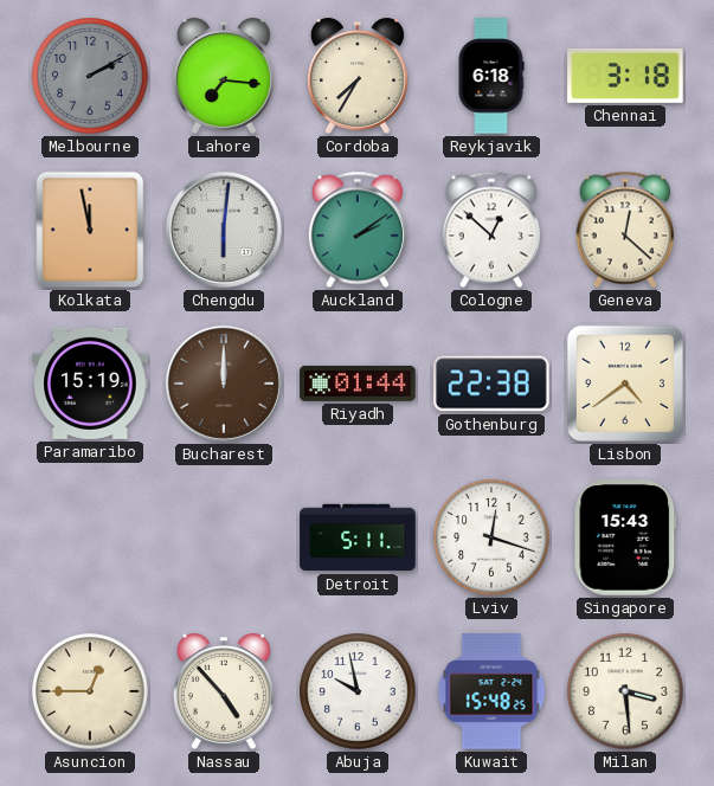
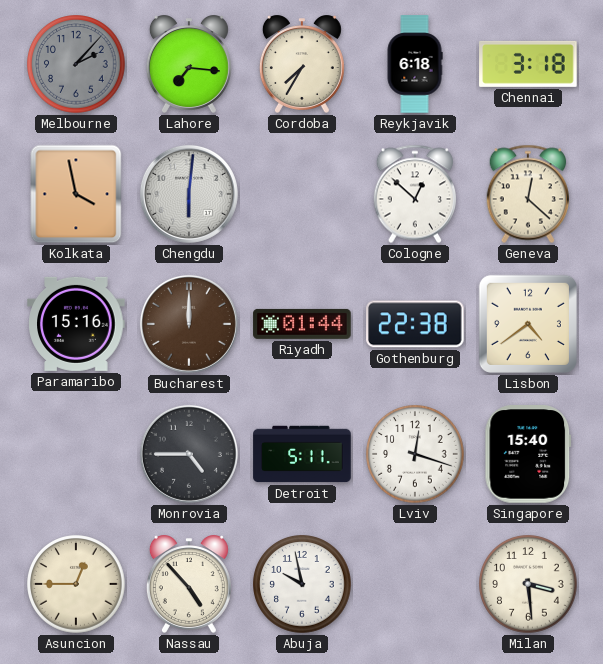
Melbourne: 2:10 -> 2:07 (76, 64)
Kolkata: 11:58 -> 3:58 (76, 194)
Auckland: 2:09 -> none (356, 230)
Paramaribo: 15:19 -> 15:16 (76, 324)
Monrovia: none -> 4:45 (189, 454)
Singapore: 15:43 -> 15:40 (528, 454)
Kuwait: 15:48 -> none (491, 691)
